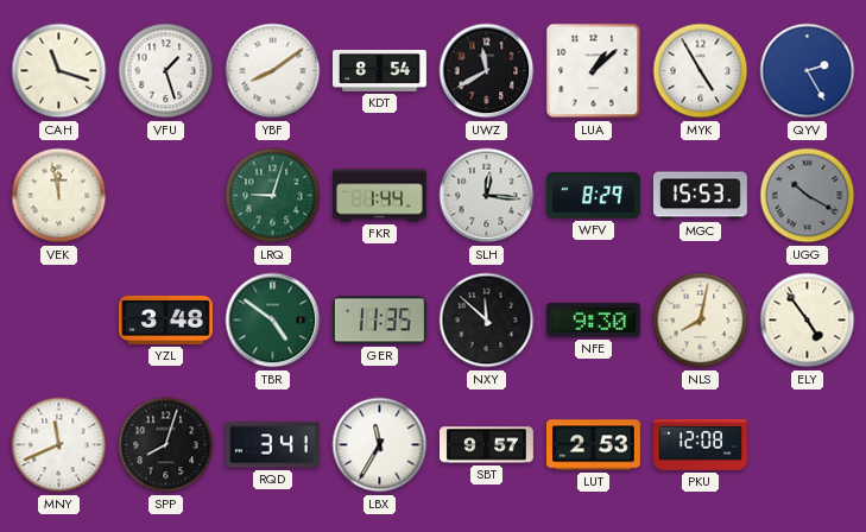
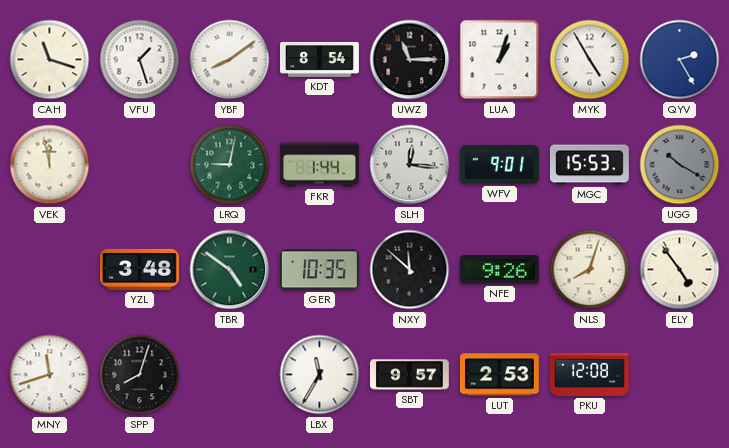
UWZ: 11:40 -> 11:15 (410, 60)
LUA: 1:08 -> 1:03 (500, 60)
LRQ: 9:03 -> 9:02 (230, 165)
WFV: 8:29 -> 9:01 (499, 165)
GER: 11:35 -> 10:35 (319, 270)
NFE: 9:30 -> 9:26 (499, 270)
NLS: 8:02 -> 8:03 (590, 270)
MNY: 11:41 -> 11:42 (50, 375)
RQD: 3:41 -> none (272, 445)
